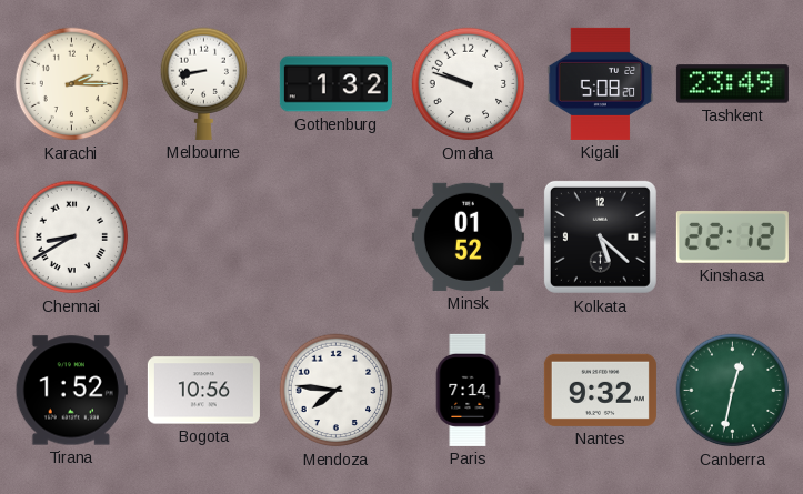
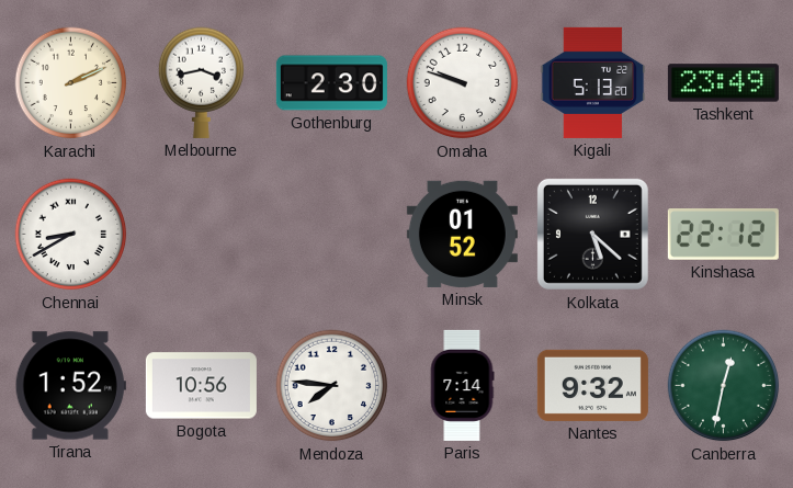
Karachi: 2:15 -> 2:11 (71, 83)
Melbourne: 8:43 -> 3:43 (202, 82)
Gothenburg: 1:32 -> 2:30 (331, 83)
Kigali: 5:08 -> 5:13 (593, 82)
